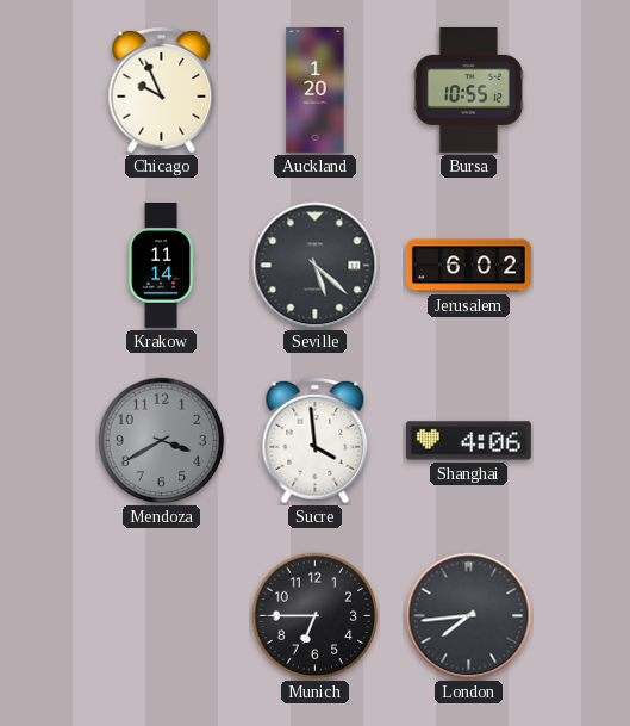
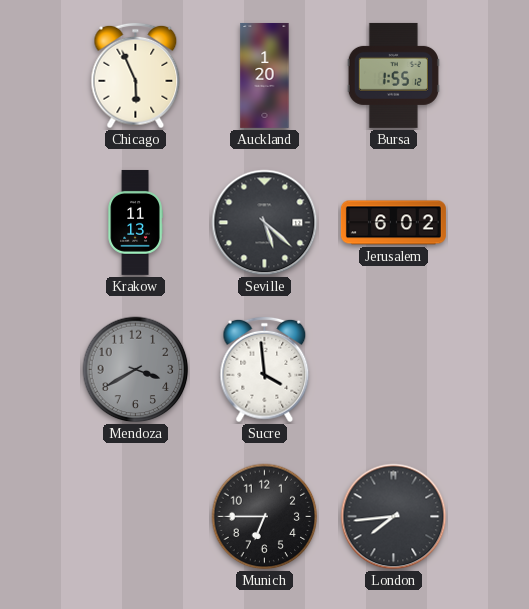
Chicago: 9:56 -> 5:56 (136, 76)
Bursa: 10:55 -> 1:55 (393, 75)
Krakow: 11:14 -> 11:13 (135, 222)
Shanghai: 4:06 -> none (468, 441)
